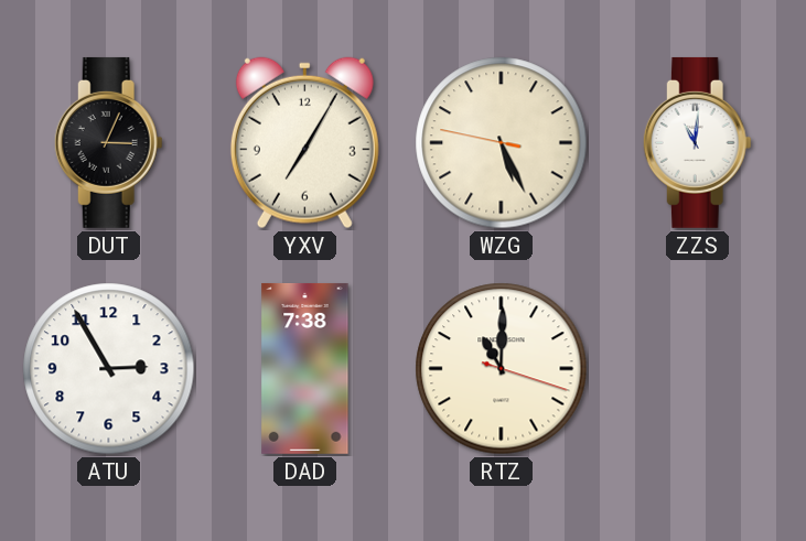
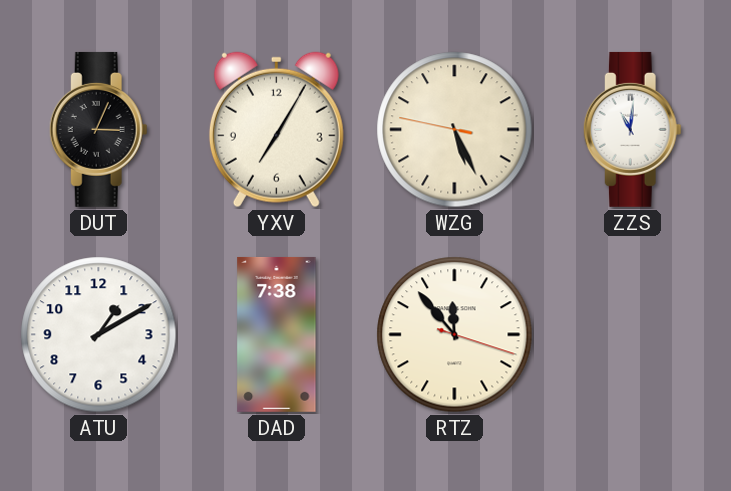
ATU: 2:55 -> 1:10 (99, 335)
RTZ: 11:00 -> 11:53 (455, 335)
